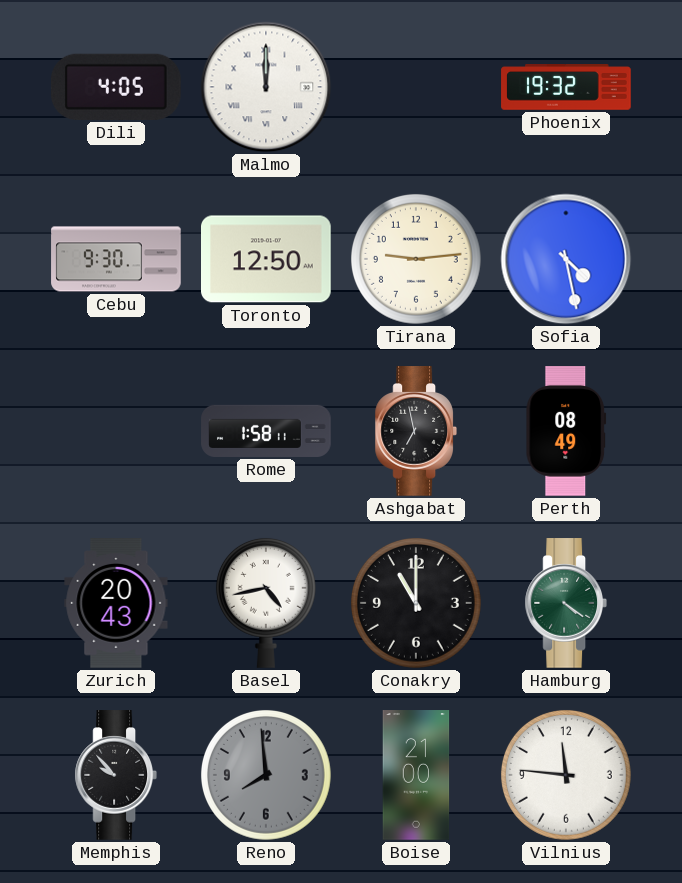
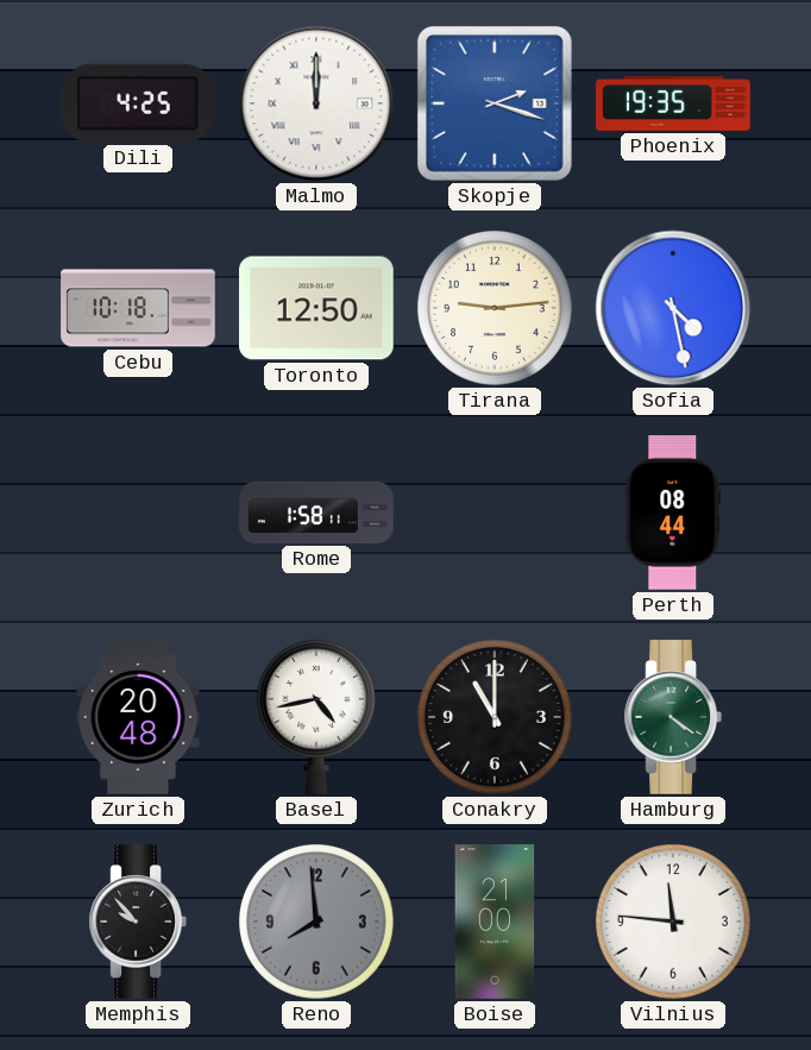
Dili: 4:05 -> 4:25 (138, 103)
Skopje: none -> 2:18 (495, 103)
Phoenix: 19:32 -> 19:35 (673, 105)
Cebu: 9:30 -> 10:18 (138, 308)
Ashgabat: 6:58 -> none (415, 431)
Perth: 08:49 -> 08:44 (673, 513)
Zurich: 20:43 -> 20:48 (138, 717)
